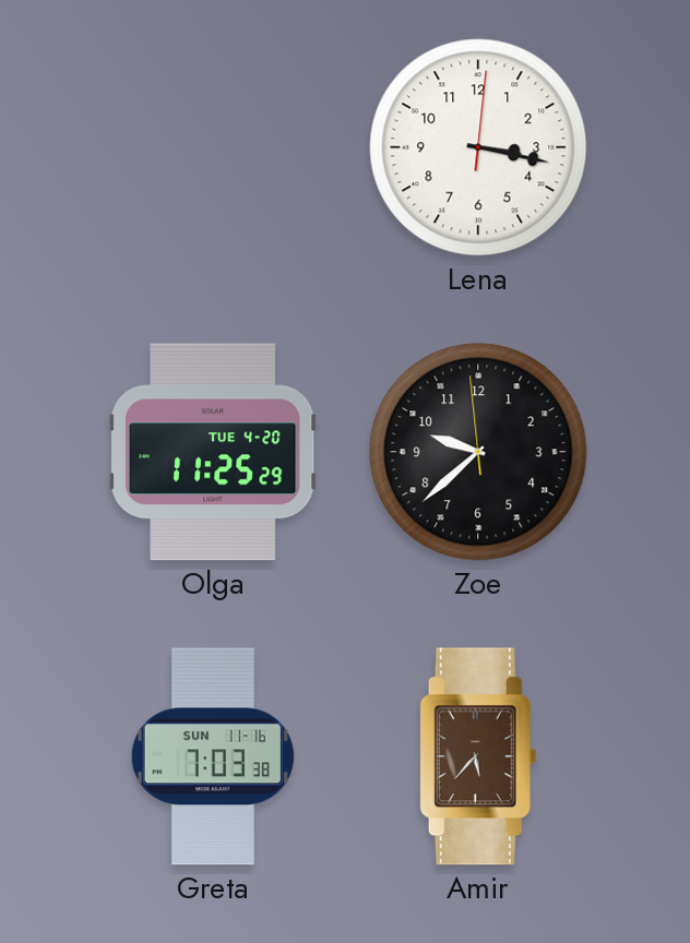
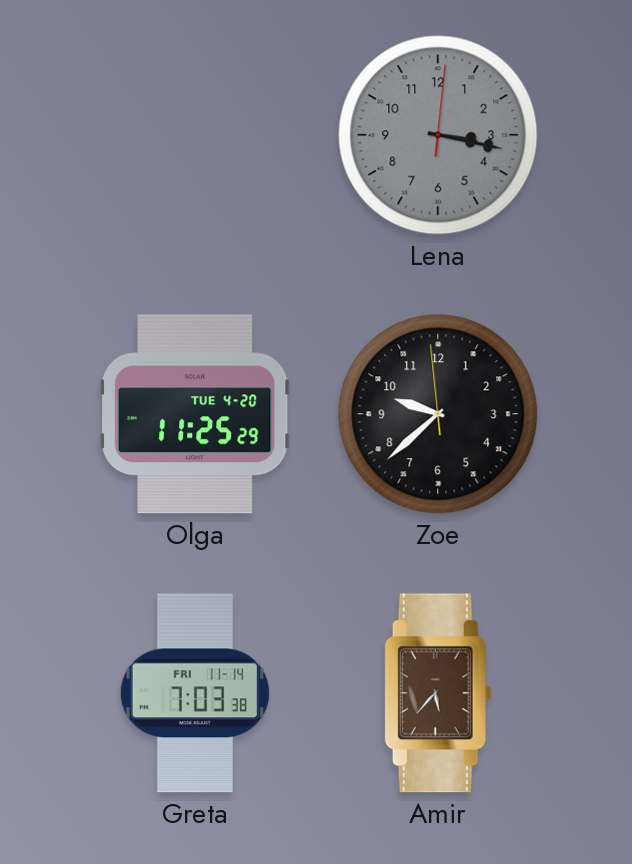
Lena dial: white -> grey (438, 135)
Greta date: SUN 11-16 -> FRI 11-14 (195, 693)
